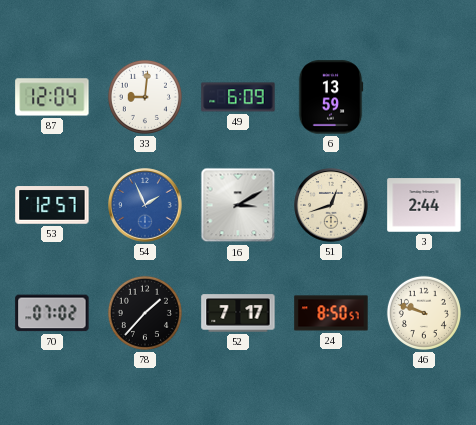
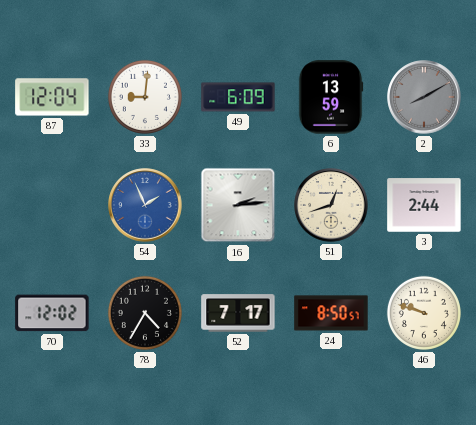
2: none -> 8:10 (424, 97)
53: 12:57 -> none (52, 205)
16: 3:10 -> 2:14 (238, 205)
70: 07:02 -> 12:02 (52, 313)
78: 1:37 -> 4:35 (145, 313)
